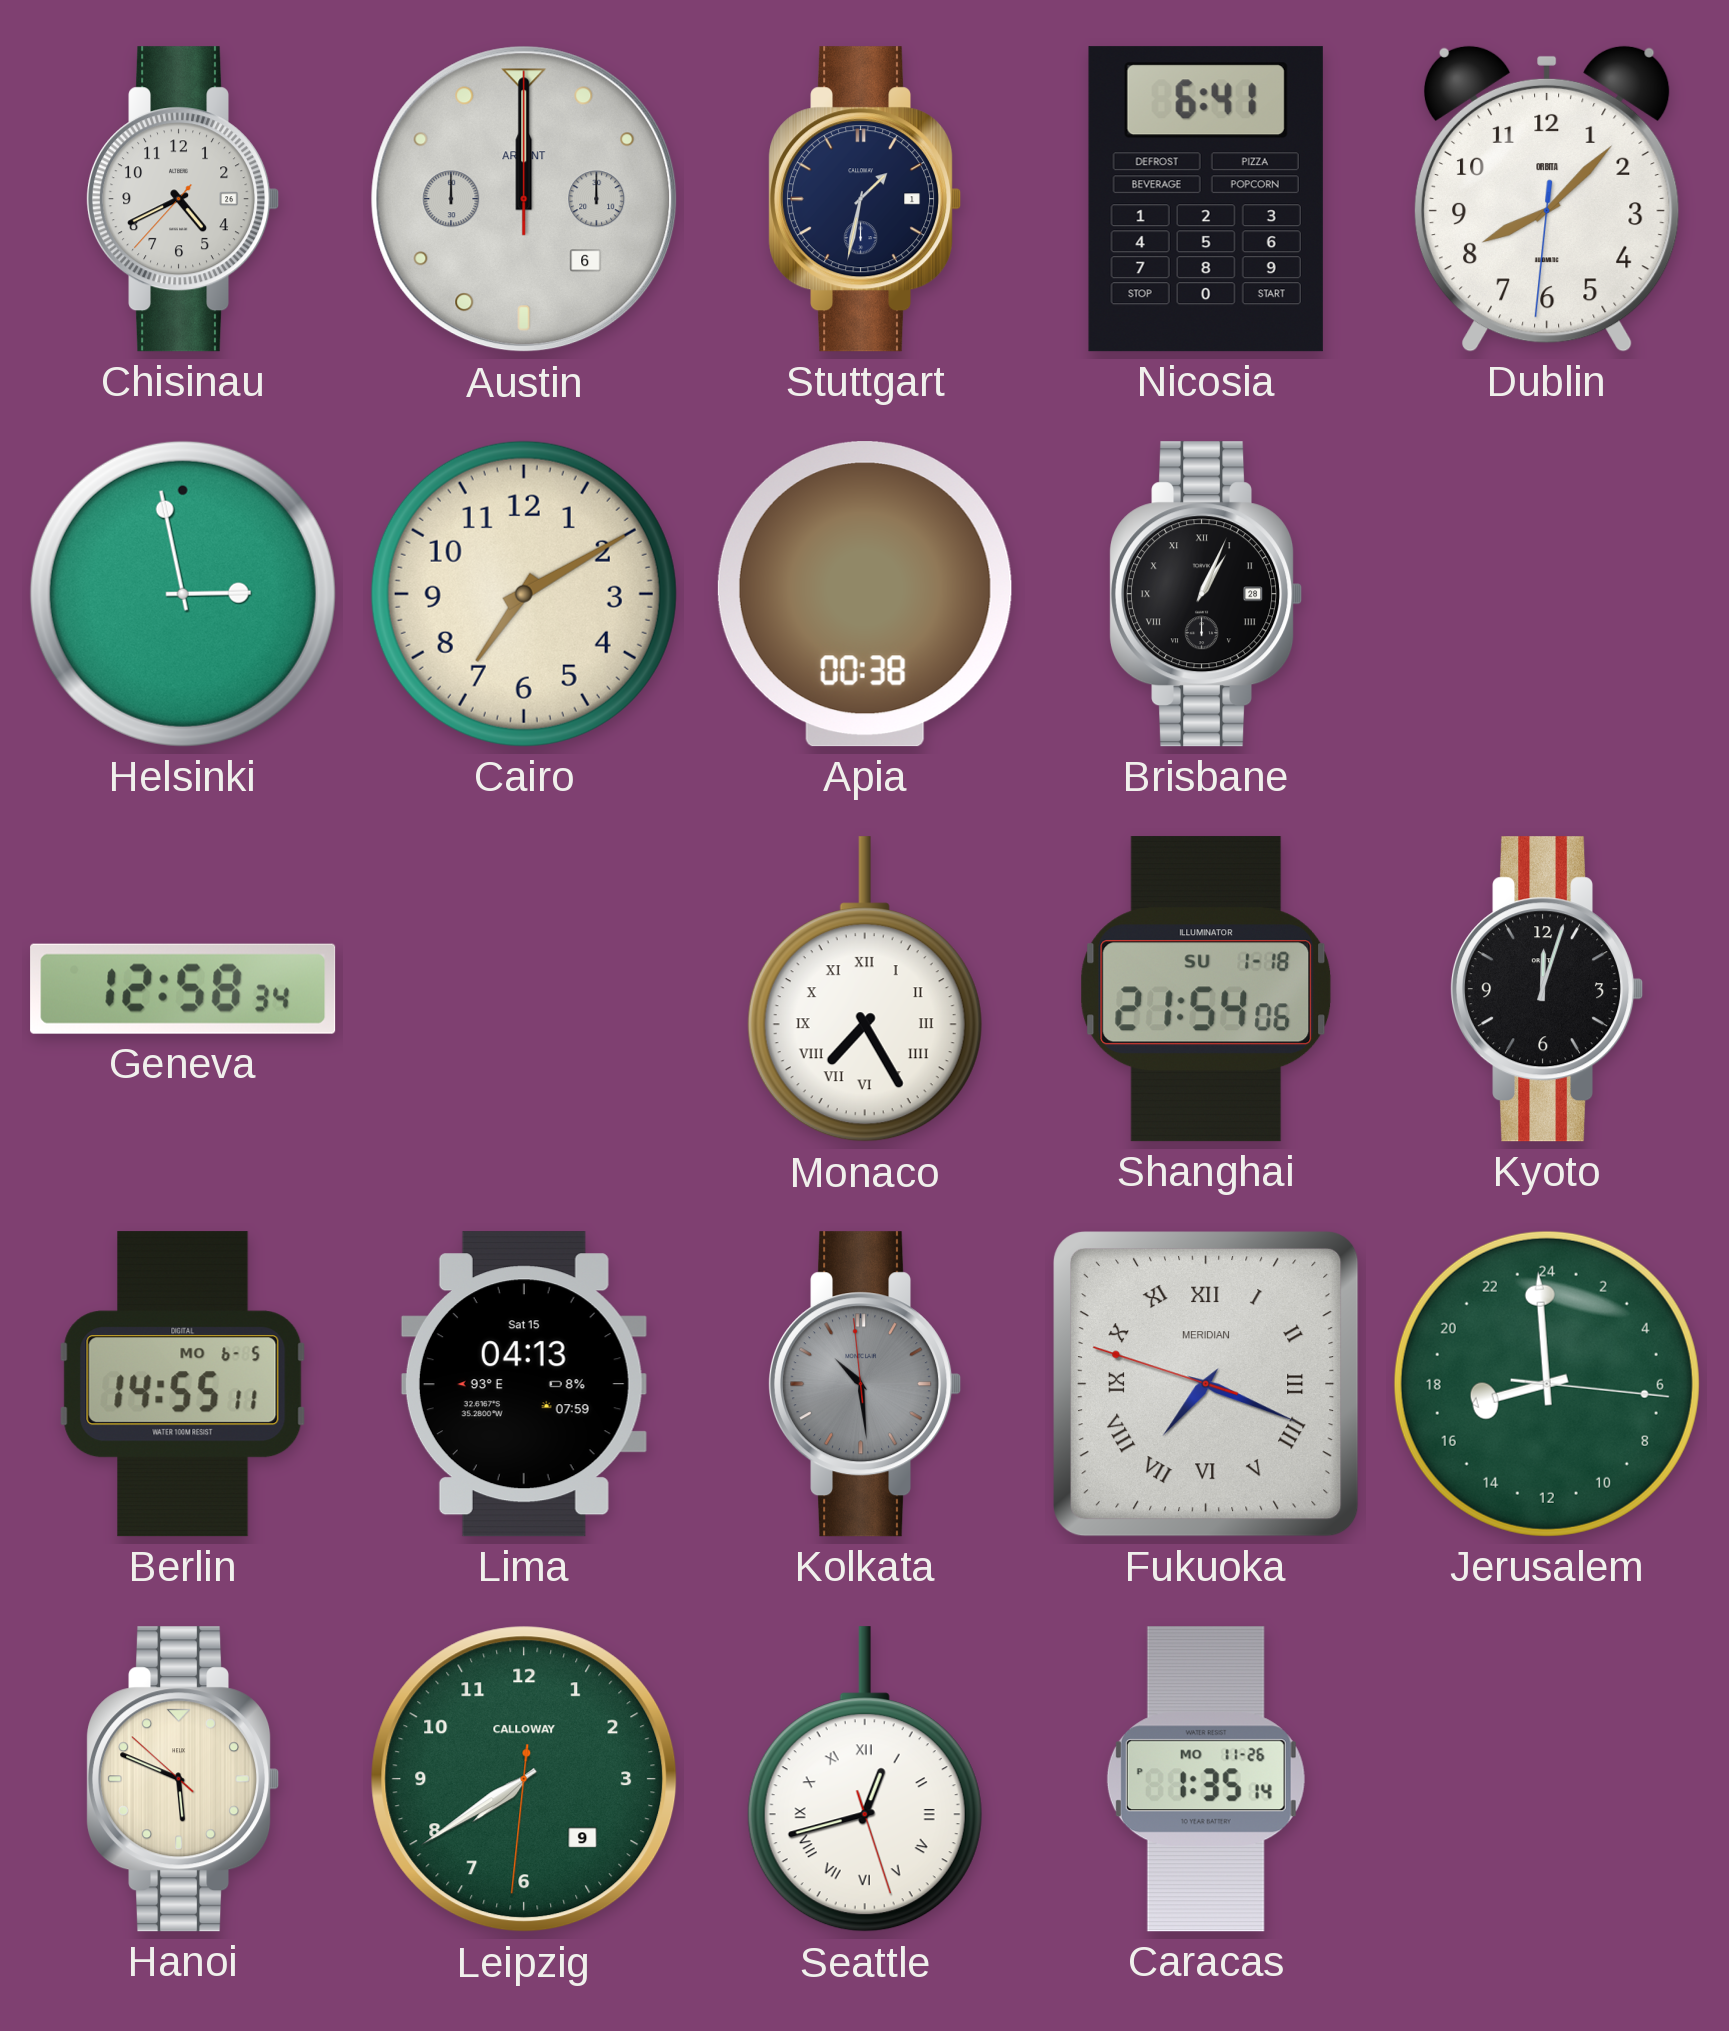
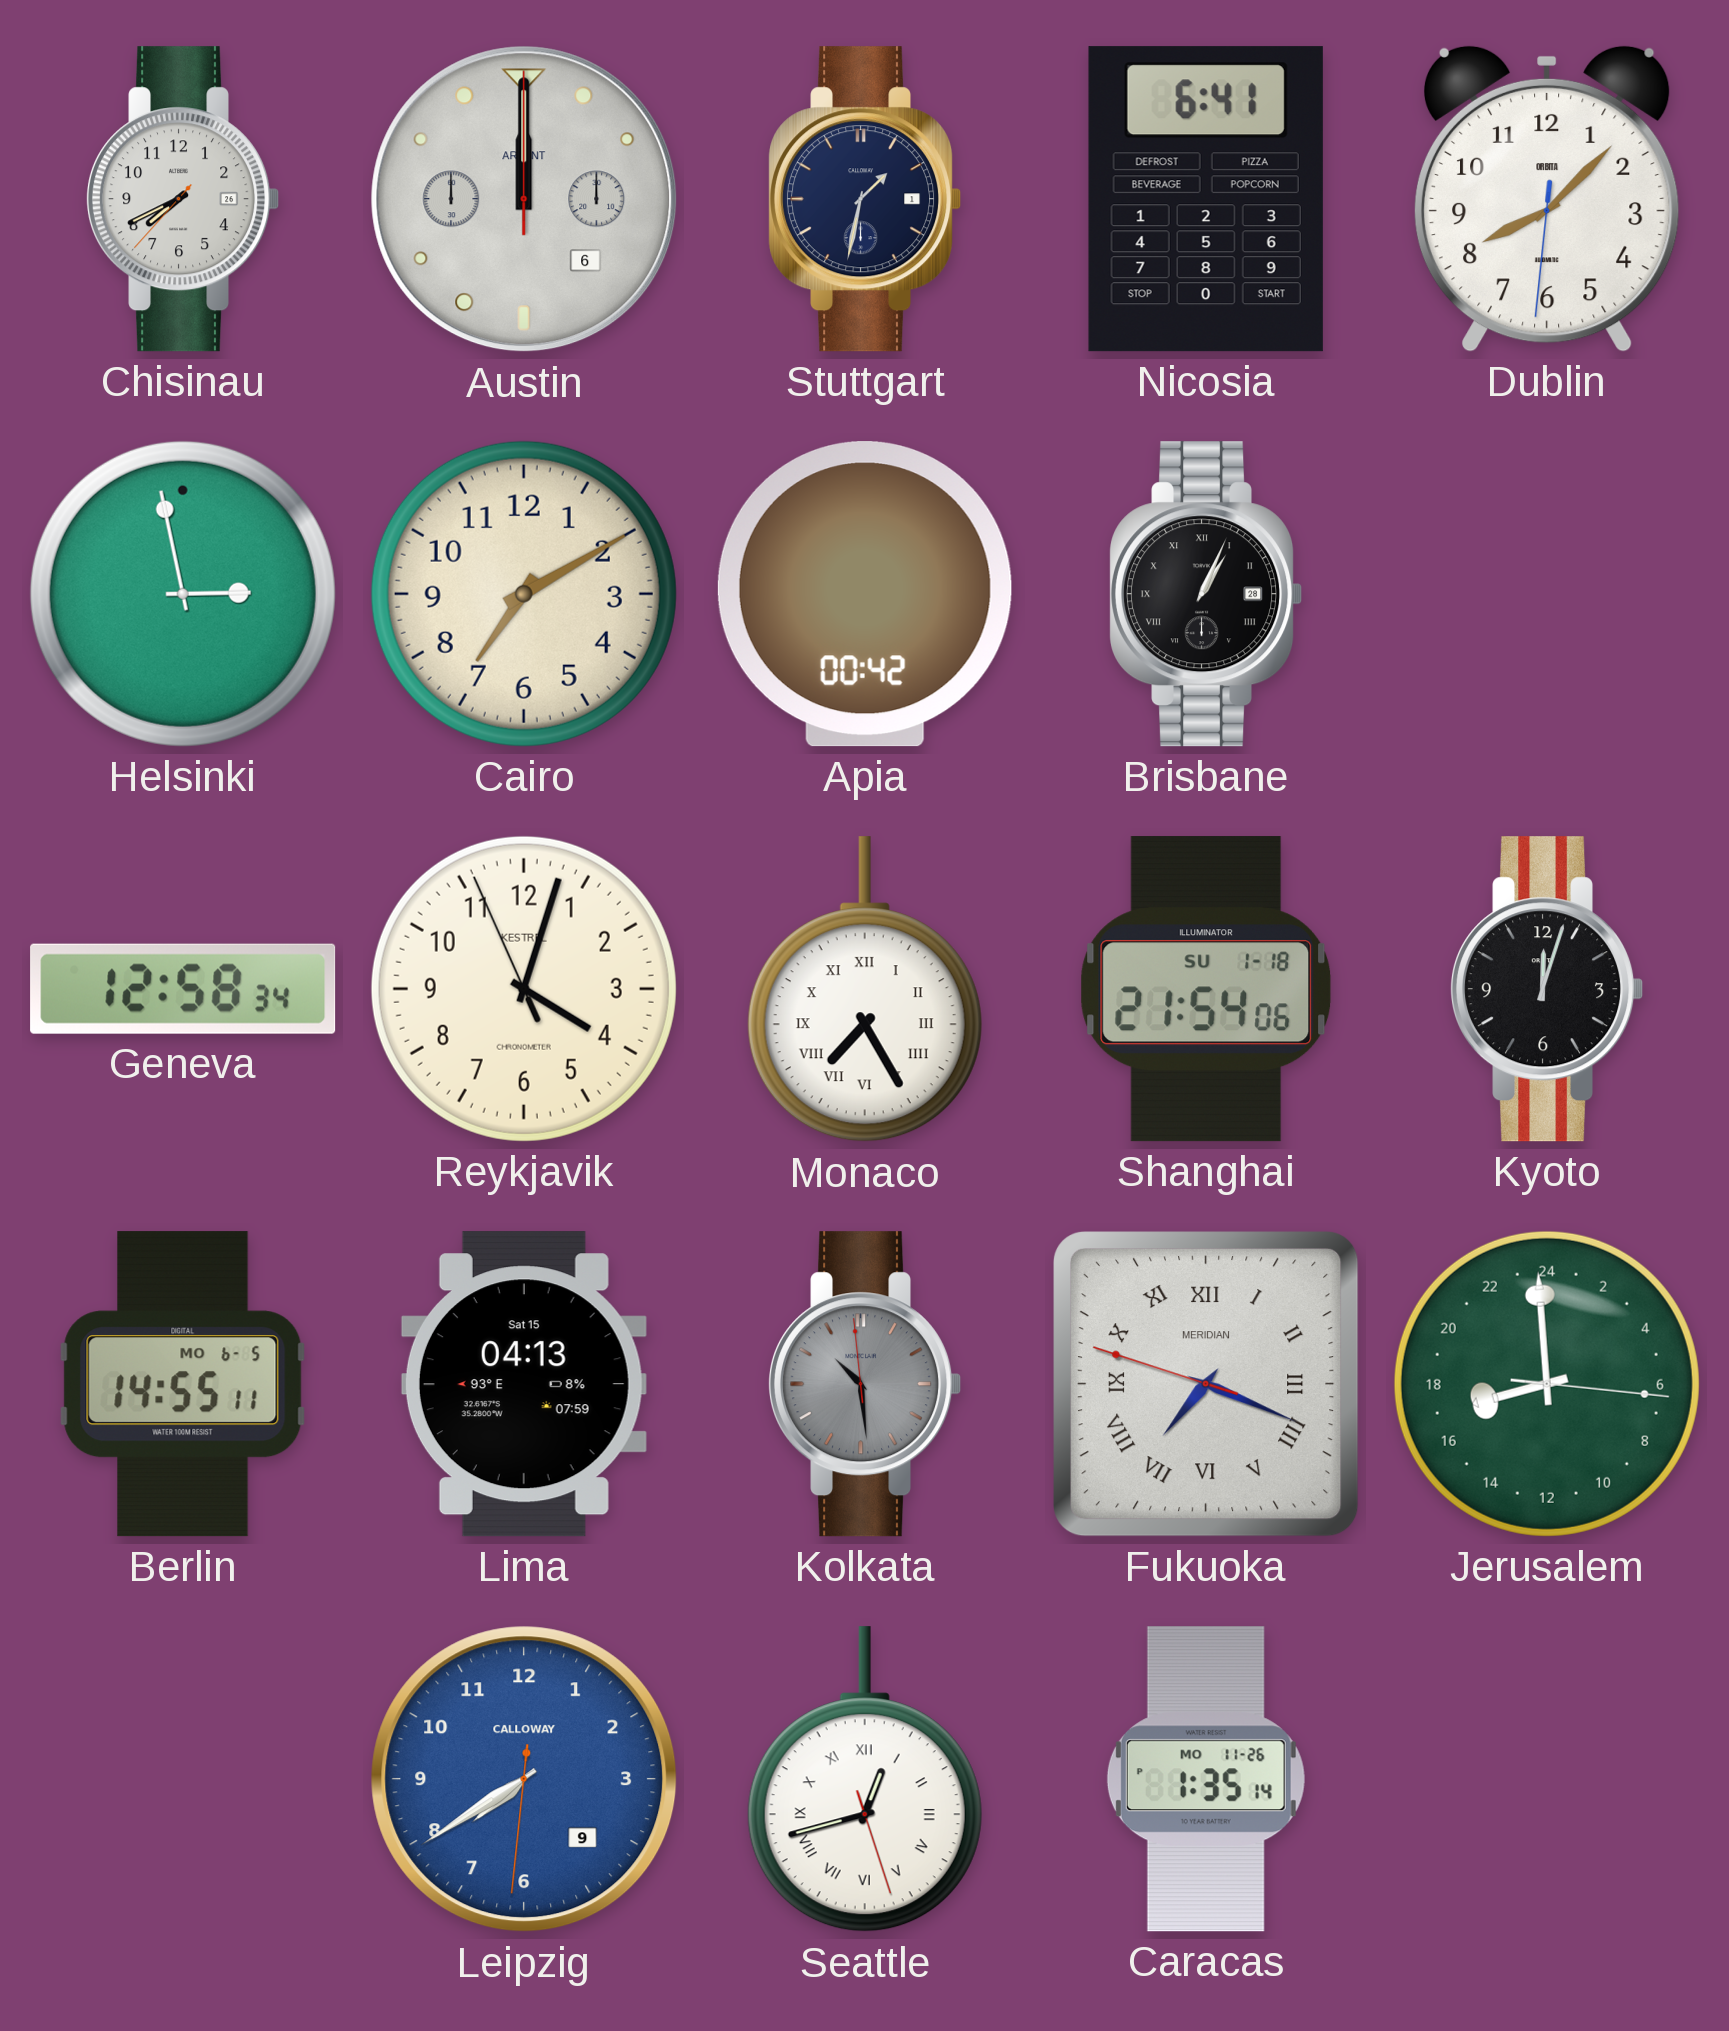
Chisinau: 4:40 -> 7:40 (184, 199)
Apia: 00:38 -> 00:42 (865, 594)
Reykjavik: none -> 4:02 (524, 989)
Hanoi: 5:48 -> none (184, 1779)
Leipzig dial: green -> blue (524, 1779)
